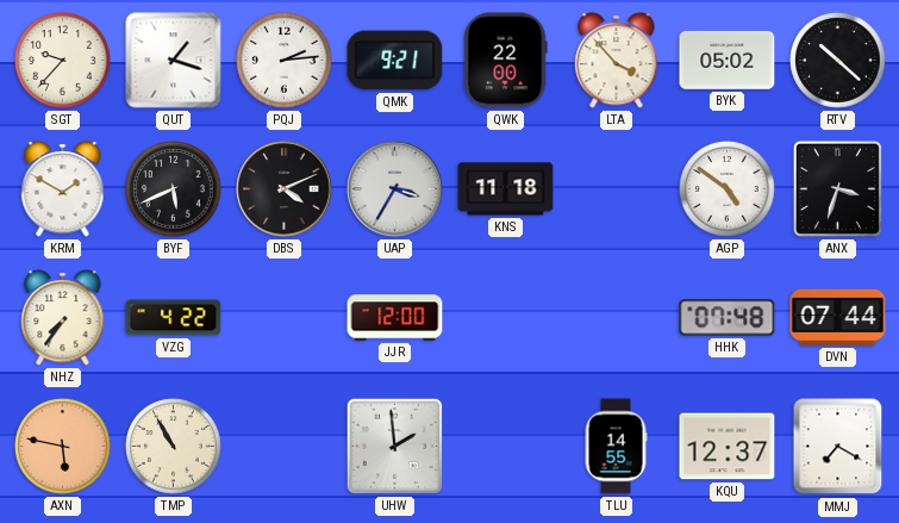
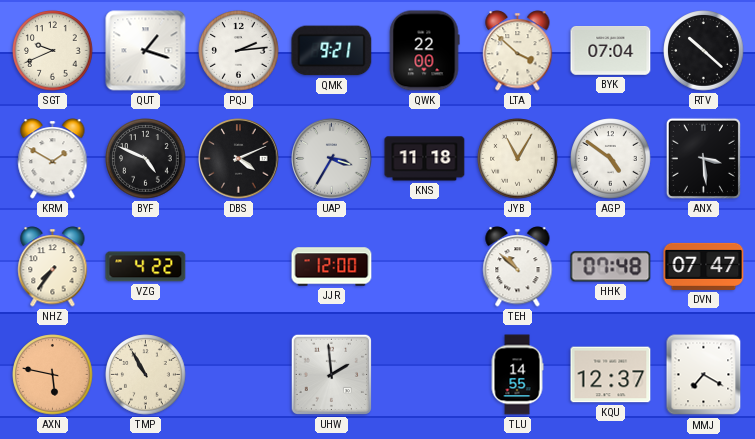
SGT: 9:37 -> 9:41 (53, 51)
LTA: 3:53 -> 3:52 (518, 51)
BYK: 05:02 -> 07:04 (611, 51)
BYF: 5:41 -> 4:49 (146, 159)
JYB: none -> 11:05 (518, 159)
ANX: 3:33 -> 3:29 (703, 158)
TEH: none -> 10:52 (518, 267)
DVN: 07:44 -> 07:47 (704, 266)
